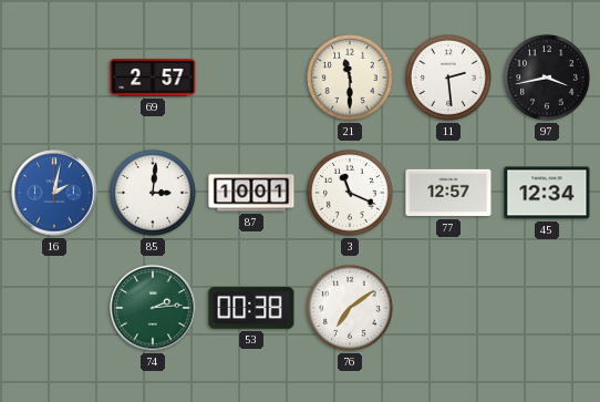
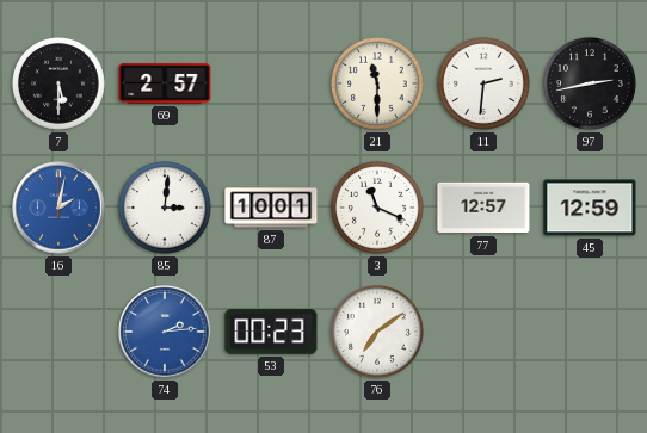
7: none -> 5:30 (58, 83)
11: 2:29 -> 2:31 (483, 83)
97: 3:43 -> 2:43 (590, 83)
45: 12:34 -> 12:59 (590, 208)
74 dial: green -> blue (165, 332)
53: 00:38 -> 00:23 (271, 332)
